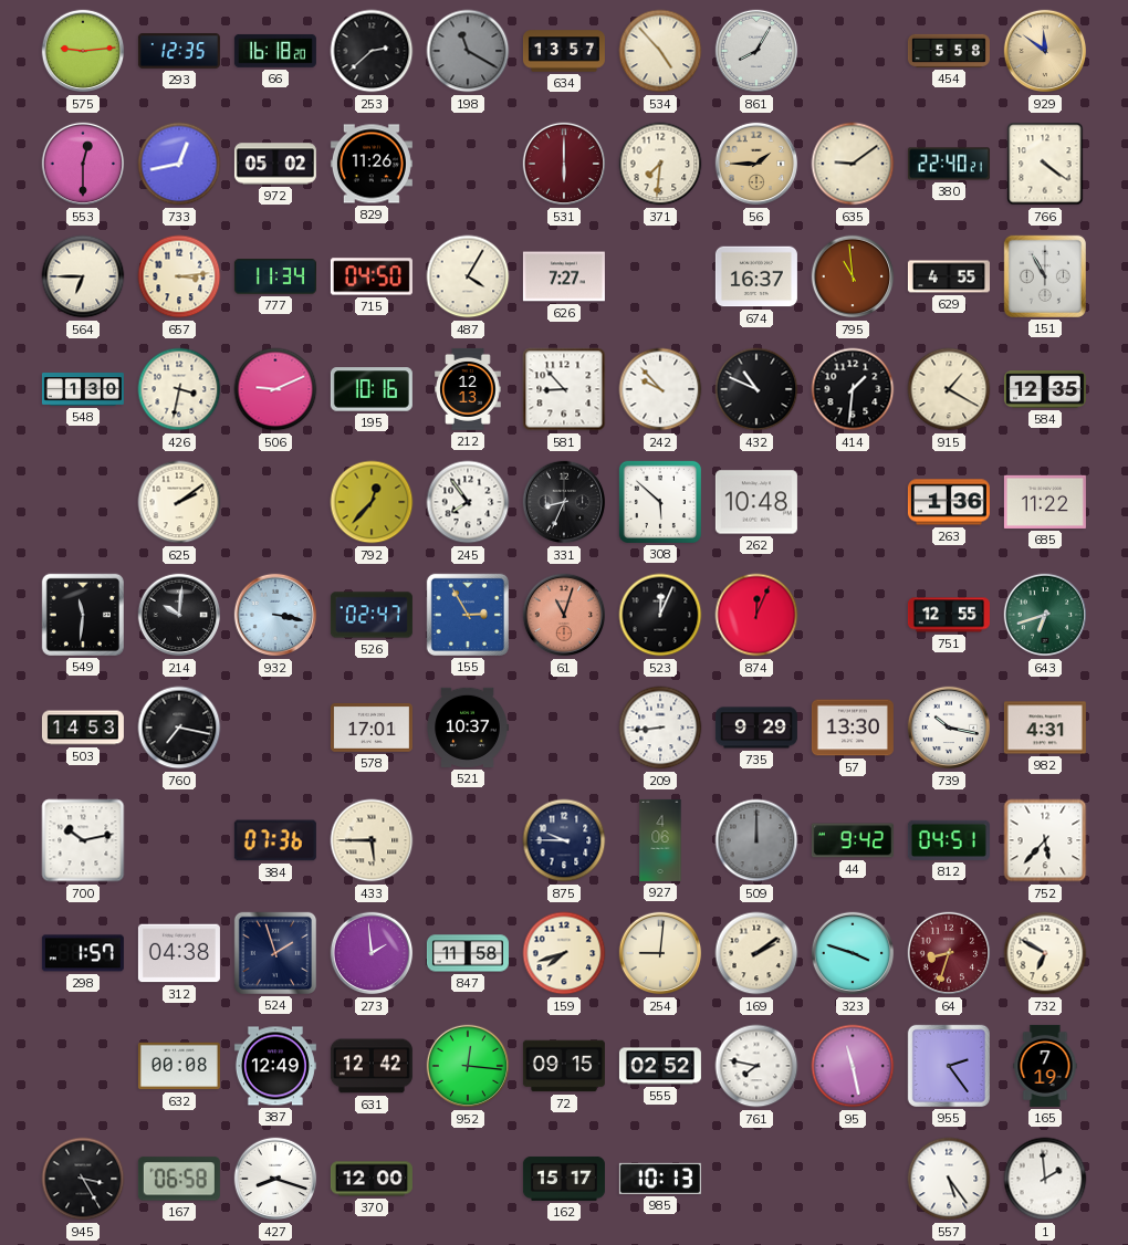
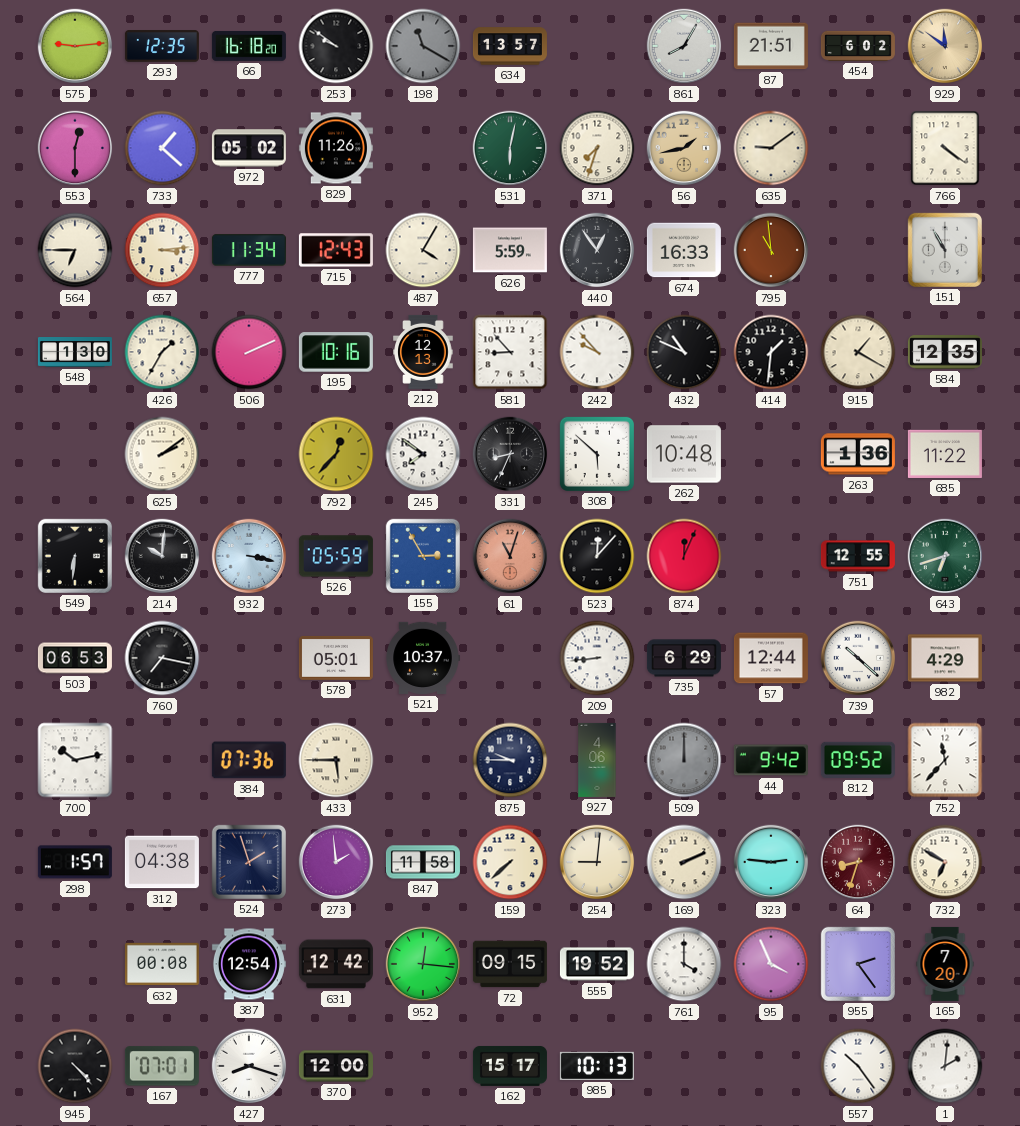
253: 2:38 -> 9:51 (336, 46)
534: 4:53 -> none (660, 51)
87: none -> 21:51 (771, 46)
454: 5:58 -> 6:02 (858, 46)
733: 12:43 -> 1:22 (162, 148)
531: 6:00 -> 6:02 (510, 148)
531 dial: burgundy -> green (510, 148)
371: 7:31 -> 7:33 (597, 148)
56: 1:45 -> 1:43 (684, 148)
380: 22:40 -> none (949, 164)
715: 04:50 -> 12:43 (336, 250)
626: 7:27 -> 5:59 (510, 250)
440: none -> 12:54 (597, 250)
674: 16:37 -> 16:33 (684, 250)
629: 4:55 -> none (949, 276)
426: 3:32 -> 1:35 (162, 352)
506: 9:11 -> 2:11 (249, 352)
245: 7:54 -> 7:51 (423, 454)
549: 11:31 -> 6:31 (75, 556)
526: 02:47 -> 05:59 (336, 556)
523: 12:04 -> 12:07 (597, 556)
503: 14:53 -> 06:53 (75, 658)
578: 17:01 -> 05:01 (336, 658)
735: 9:29 -> 6:29 (684, 658)
57: 13:30 -> 12:44 (771, 658)
739: 10:17 -> 10:22 (858, 658)
982: 4:31 -> 4:29 (945, 658)
812: 04:51 -> 09:52 (858, 760)
752: 5:37 -> 11:37 (945, 760)
159: 7:42 -> 7:38 (510, 862)
169: 2:09 -> 2:11 (684, 862)
323: 3:48 -> 2:46 (771, 862)
387: 12:49 -> 12:54 (249, 964)
555: 02:52 -> 19:52 (597, 964)
761: 7:47 -> 4:00 (684, 964)
95: 11:28 -> 3:56 (771, 964)
165: 7:19 -> 7:20 (945, 964)
945: 3:25 -> 4:23 (75, 1066)
167: 06:58 -> 07:01 (162, 1066)
557: 5:24 -> 10:24 (858, 1066)
1: 1:59 -> 2:01 (945, 1066)
